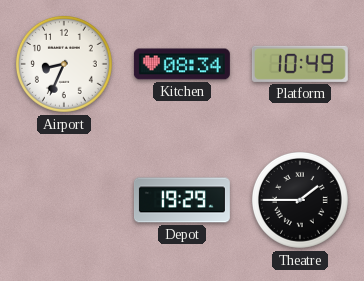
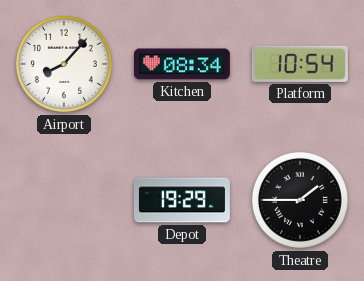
Airport: 8:34 -> 8:07 (64, 64)
Platform: 10:49 -> 10:54 (300, 64)
